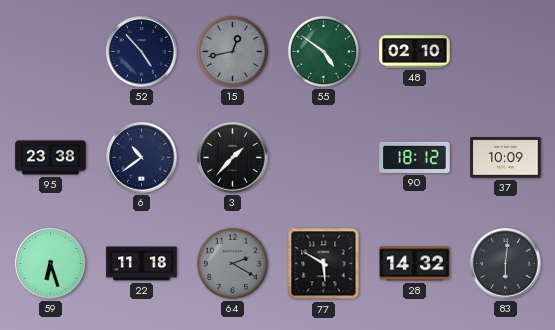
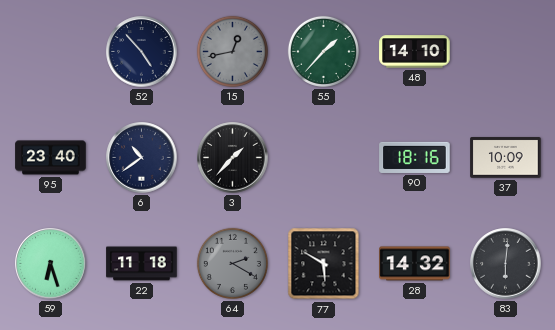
55: 4:51 -> 1:37 (323, 51)
48: 02:10 -> 14:10 (415, 52)
95: 23:38 -> 23:40 (51, 158)
90: 18:12 -> 18:16 (415, 157)
